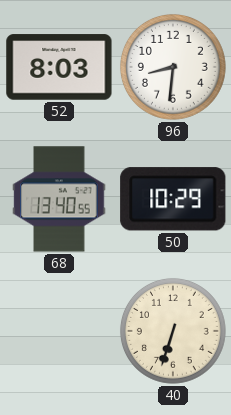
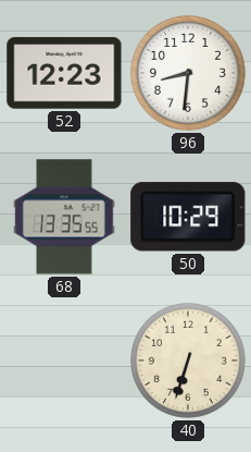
52: 8:03 -> 12:23 (64, 73)
68: 13:40 -> 13:35 (64, 217)
